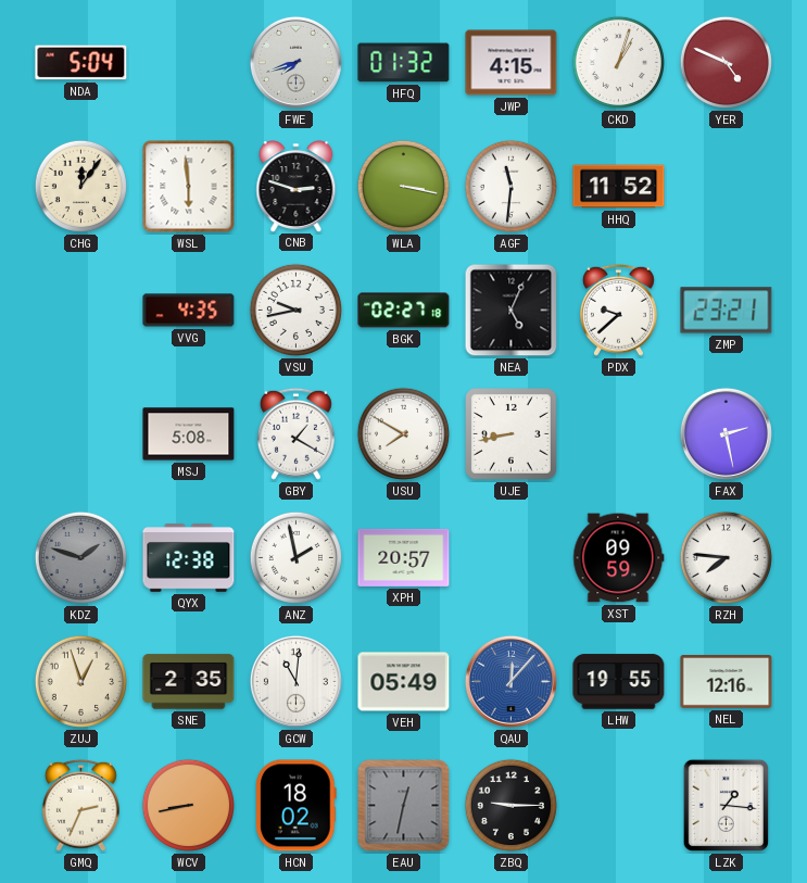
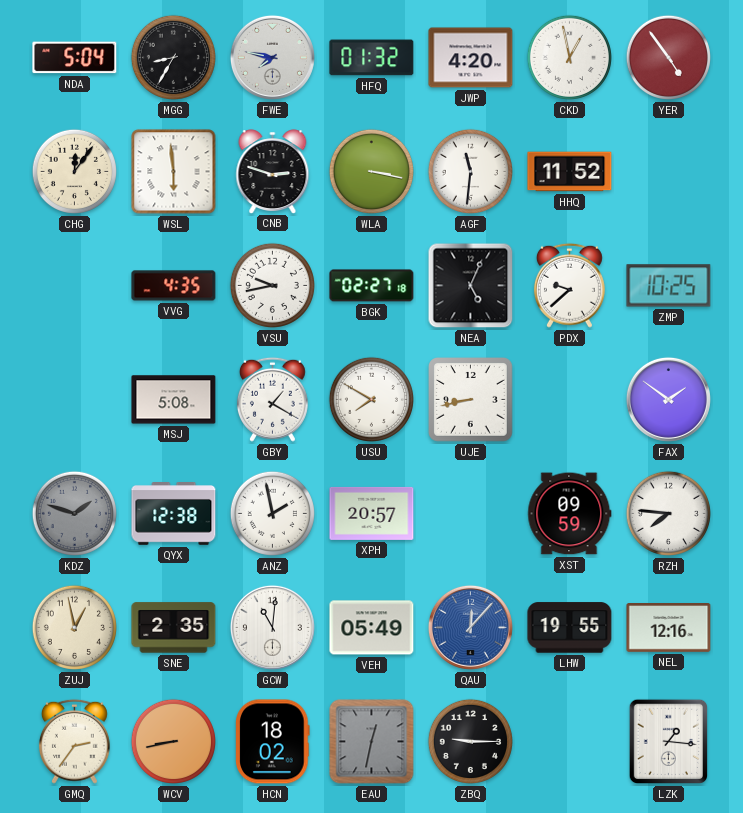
MGG: none -> 8:35 (173, 57)
FWE: 7:42 -> 7:47 (272, 57)
JWP: 4:15 -> 4:20 (471, 58)
CKD: 1:03 -> 12:58 (569, 57)
YER: 4:49 -> 4:54 (668, 57)
ZMP: 23:21 -> 10:25 (669, 286)
FAX: 2:28 -> 1:51 (668, 399)
ZUJ: 12:57 -> 12:58 (74, 627)
GMQ: 2:34 -> 2:36 (74, 741)
